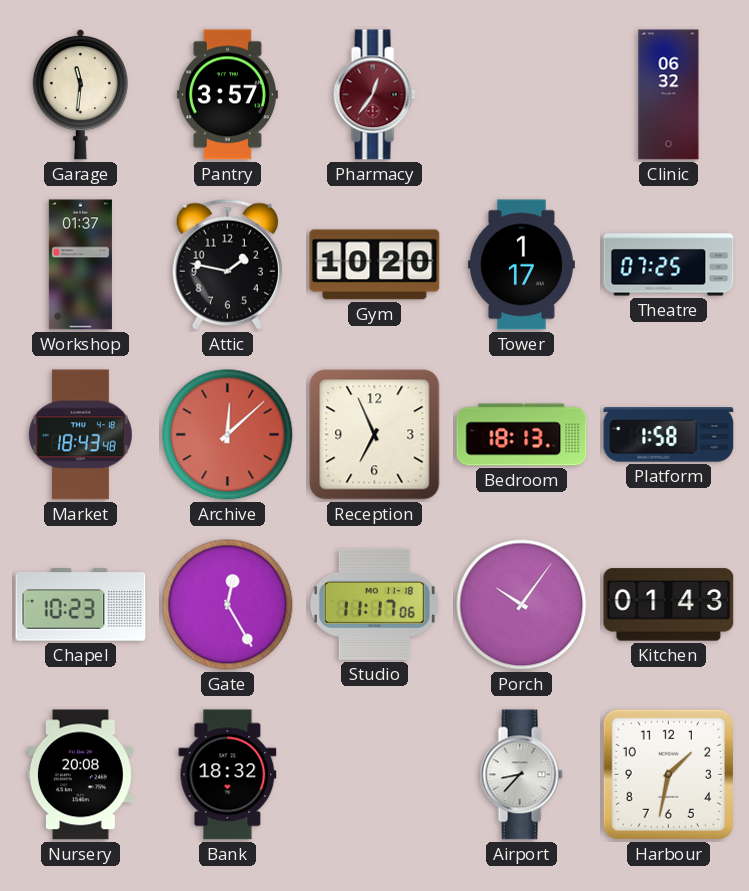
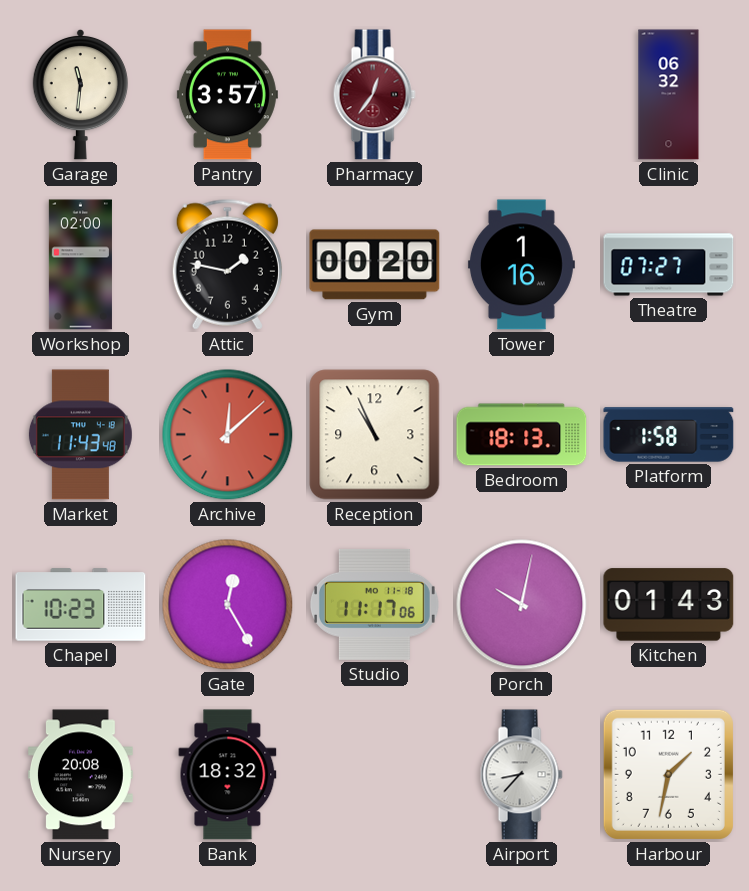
Workshop: 01:37 -> 02:00 (80, 265)
Gym: 10:20 -> 00:20 (375, 265)
Tower: 1:17 -> 1:16 (521, 265)
Theatre: 07:25 -> 07:27 (669, 265)
Market: 18:43 -> 11:43 (80, 435)
Reception: 6:56 -> 10:56 (375, 435)
Porch: 10:06 -> 10:02 (522, 605)
